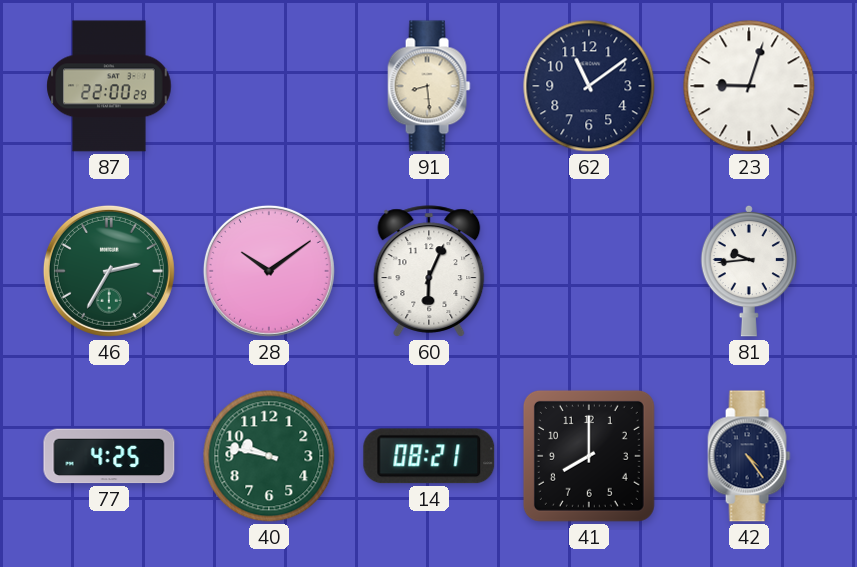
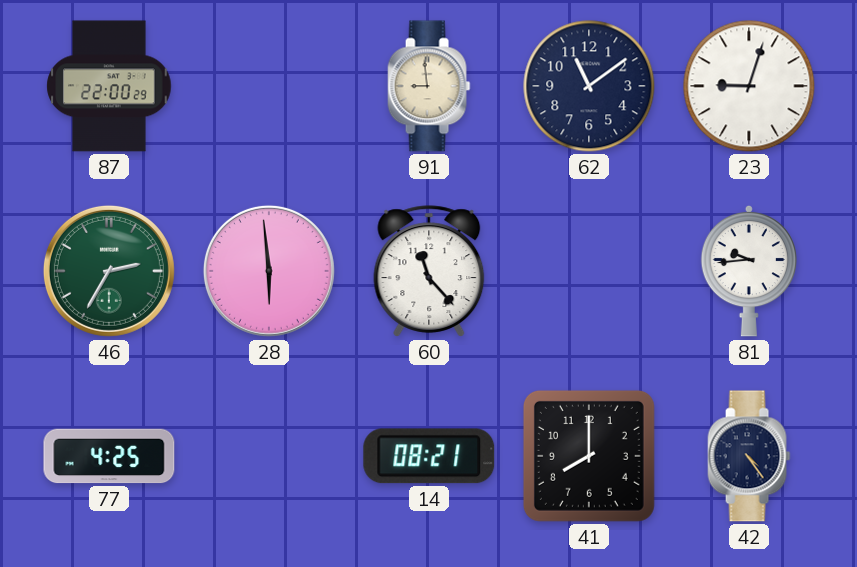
91: 8:29 -> 8:59 (429, 86)
28: 10:09 -> 5:59 (269, 271)
60: 6:04 -> 11:23 (429, 271)
40: 9:47 -> none (269, 456)
